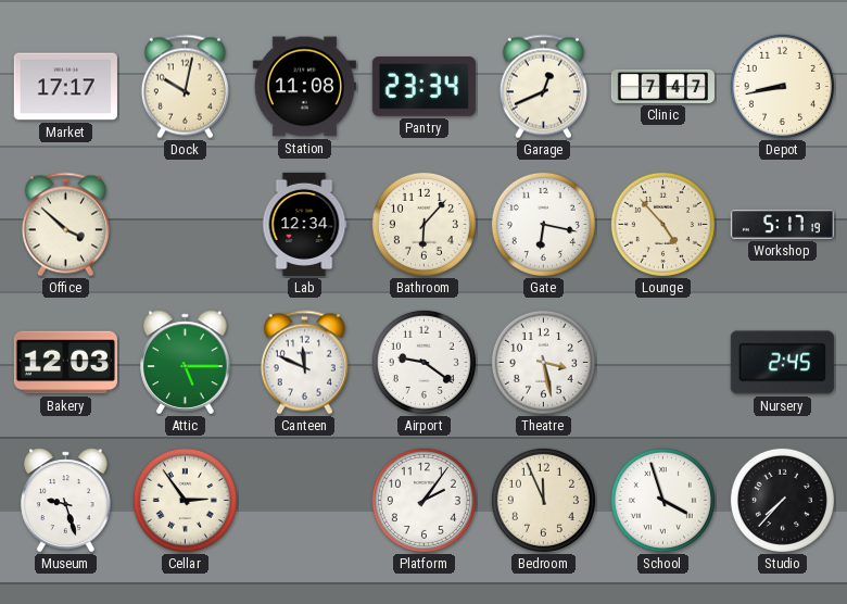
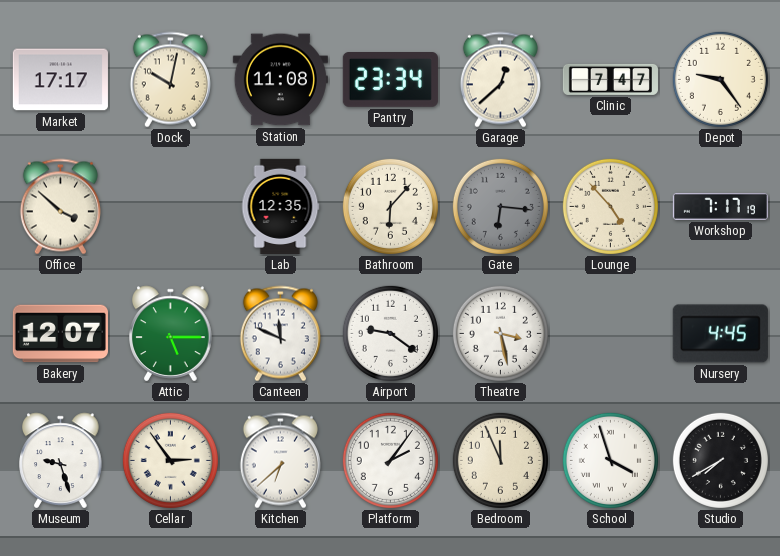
Garage: 12:41 -> 12:38 (500, 80)
Depot: 8:43 -> 9:24 (720, 79)
Lab: 12:34 -> 12:35 (280, 206)
Gate: 6:17 -> 6:16 (500, 206)
Gate dial: white -> grey (500, 206)
Workshop: 5:17 -> 7:17 (720, 206)
Bakery: 12:03 -> 12:07 (60, 334)
Nursery: 2:45 -> 4:45 (720, 334)
Kitchen: none -> 6:38 (280, 461)
Studio: 7:37 -> 7:40 (720, 460)
